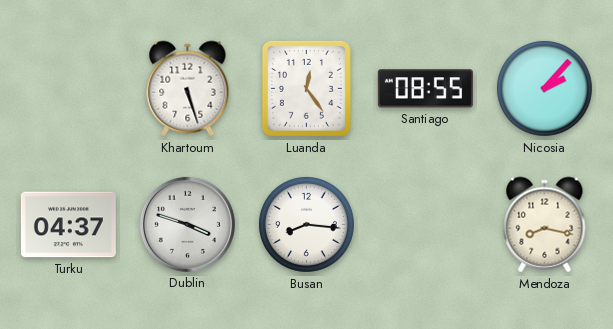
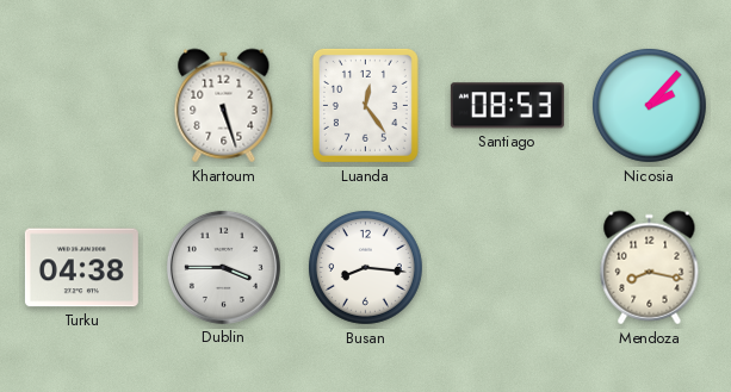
Santiago: 08:55 -> 08:53 (507, 106)
Turku: 04:37 -> 04:38 (81, 268)
Dublin: 3:48 -> 3:45 (223, 267)
